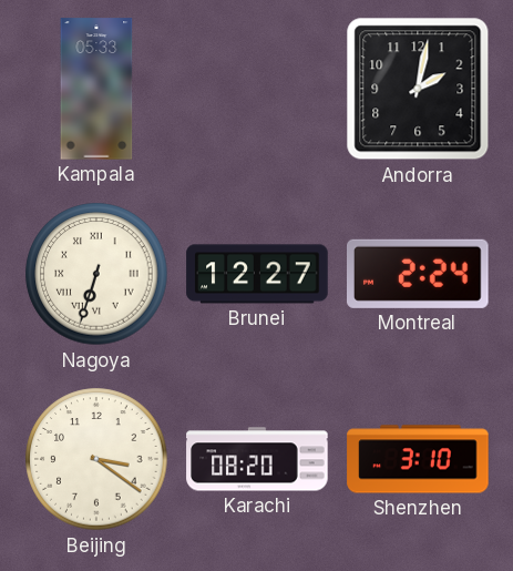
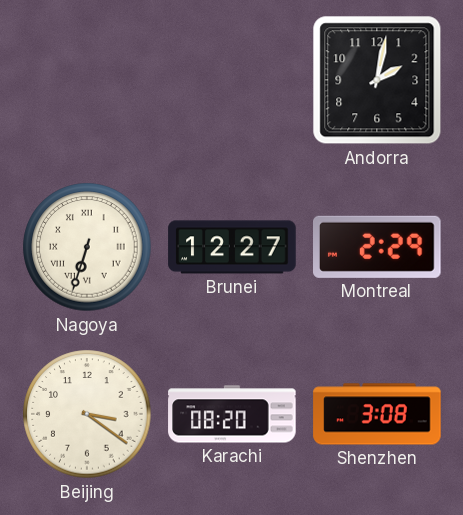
Kampala: 05:33 -> none (96, 89)
Montreal: 2:24 -> 2:29 (378, 247)
Shenzhen: 3:10 -> 3:08 (377, 414)
